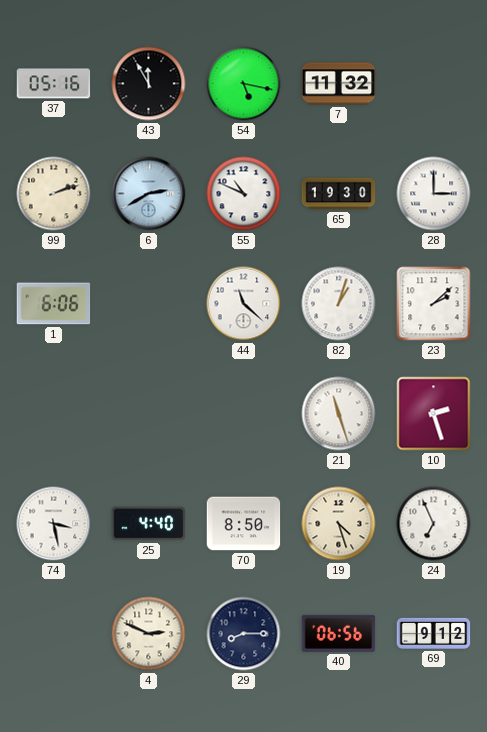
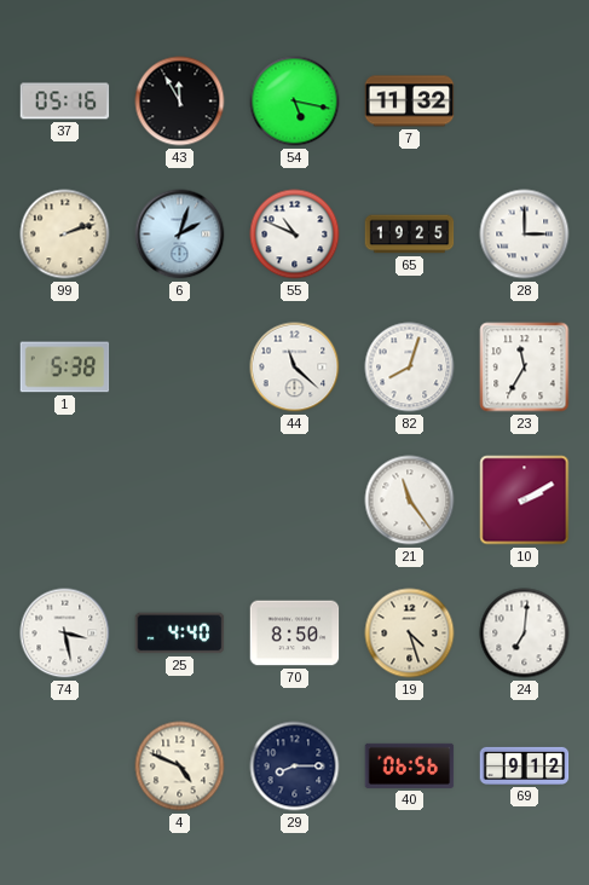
6: 2:40 -> 2:03 (180, 235)
65: 19:30 -> 19:25 (410, 235)
1: 6:06 -> 5:38 (65, 368)
82: 1:03 -> 8:03 (410, 368)
23: 2:08 -> 11:35 (525, 368)
21: 11:27 -> 11:24 (410, 501)
10: 2:27 -> 2:10 (525, 501)
24: 6:56 -> 7:01 (525, 634)
4: 2:49 -> 4:49 (180, 767)
